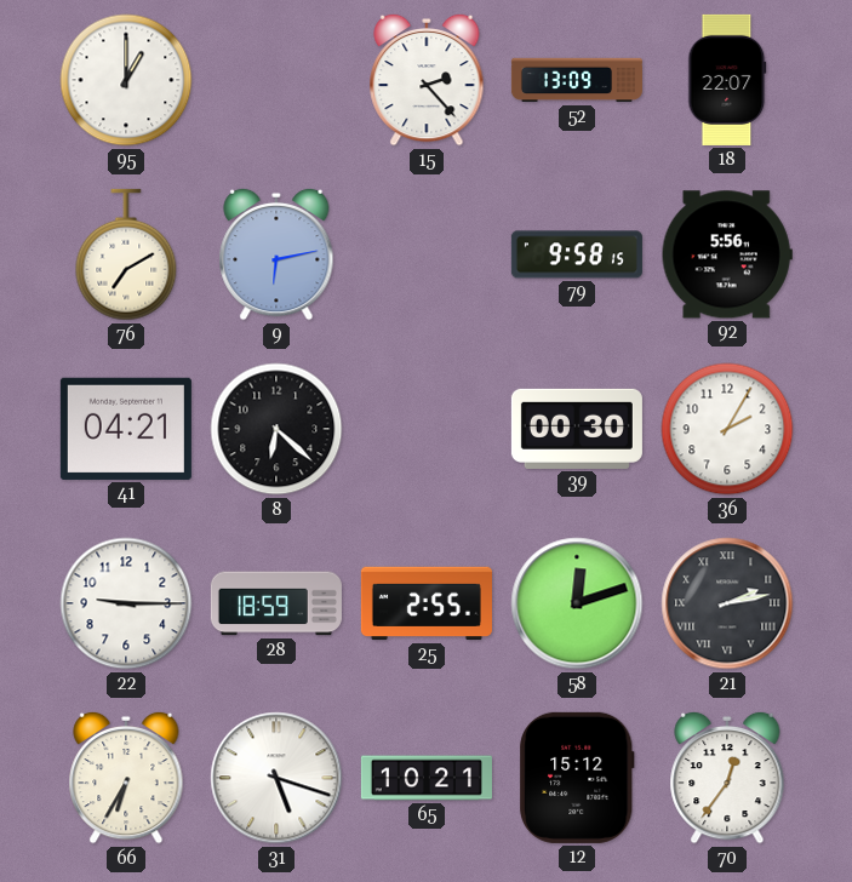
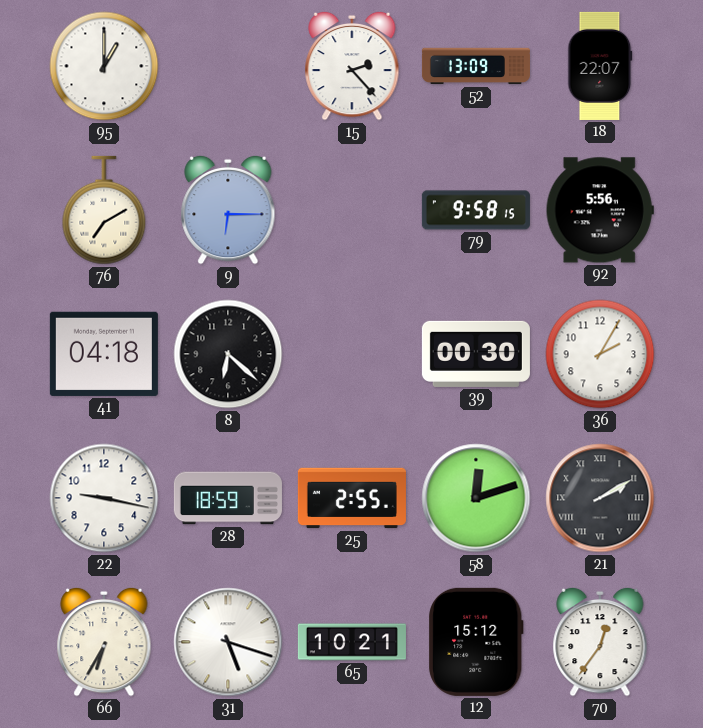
9: 6:13 -> 6:15 (228, 210)
41: 04:21 -> 04:18 (104, 354)
22: 9:15 -> 9:17 (104, 498)
21: 2:13 -> 2:10 (600, 498)
